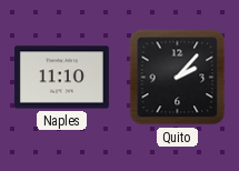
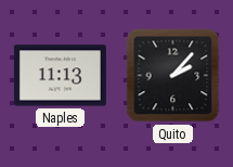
Naples: 11:10 -> 11:13 (60, 76)
